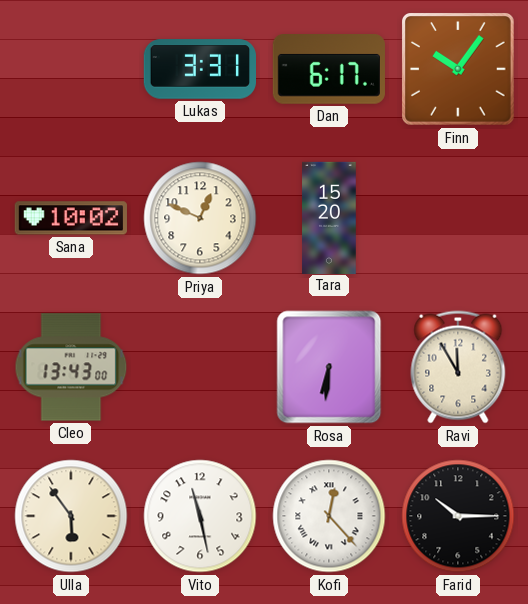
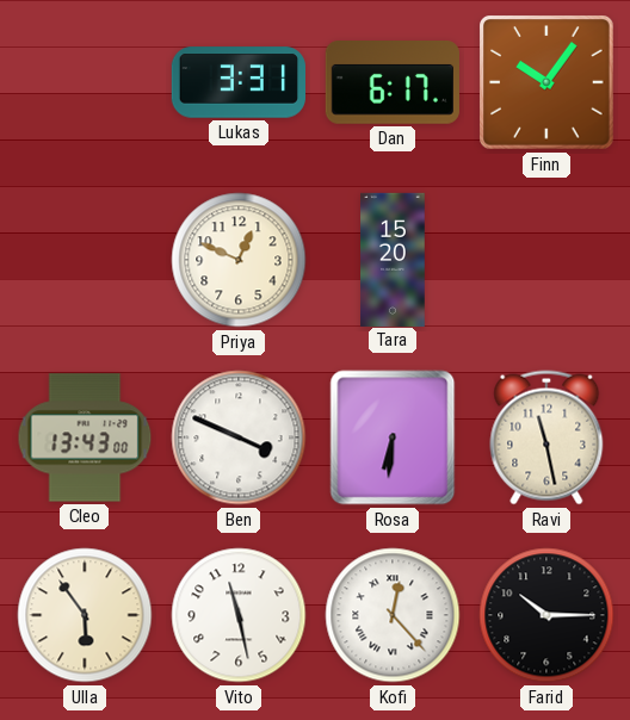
Sana: 10:02 -> none (71, 218)
Ben: none -> 3:49 (239, 437)
Ravi: 11:55 -> 11:28 (546, 437)
